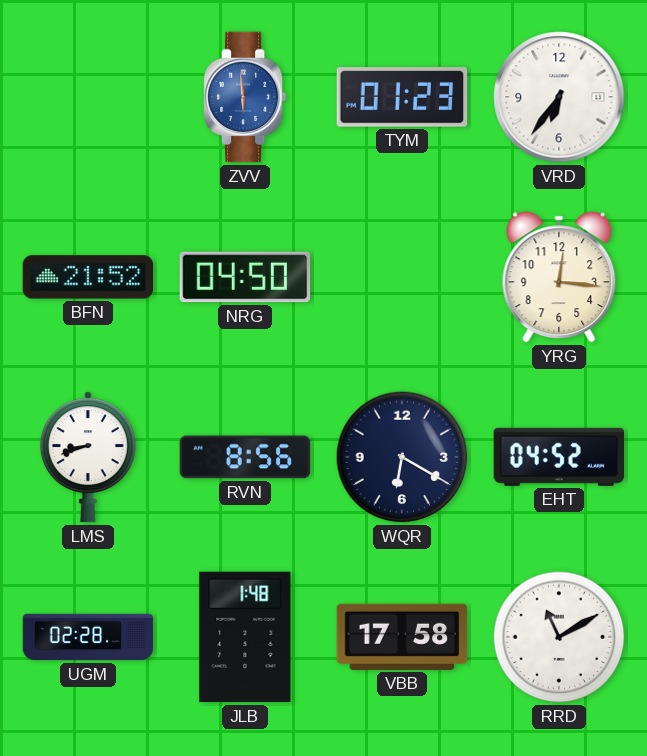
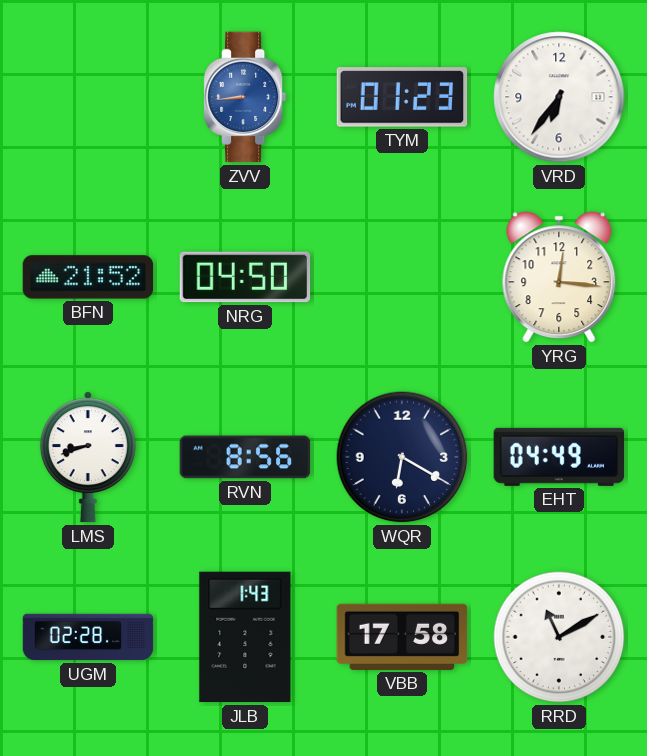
ZVV: 5:59 -> 8:44 (245, 97)
EHT: 04:52 -> 04:49 (559, 457)
JLB: 1:48 -> 1:43 (245, 637)
